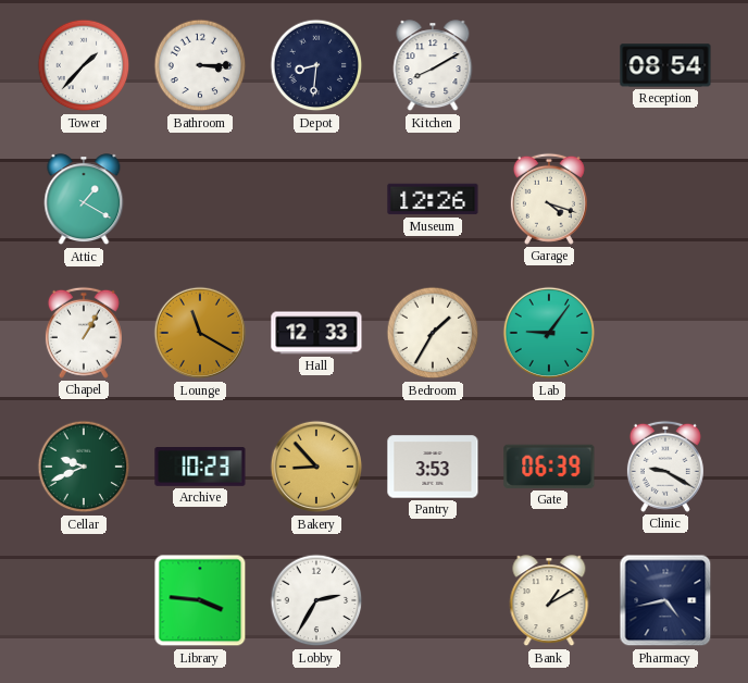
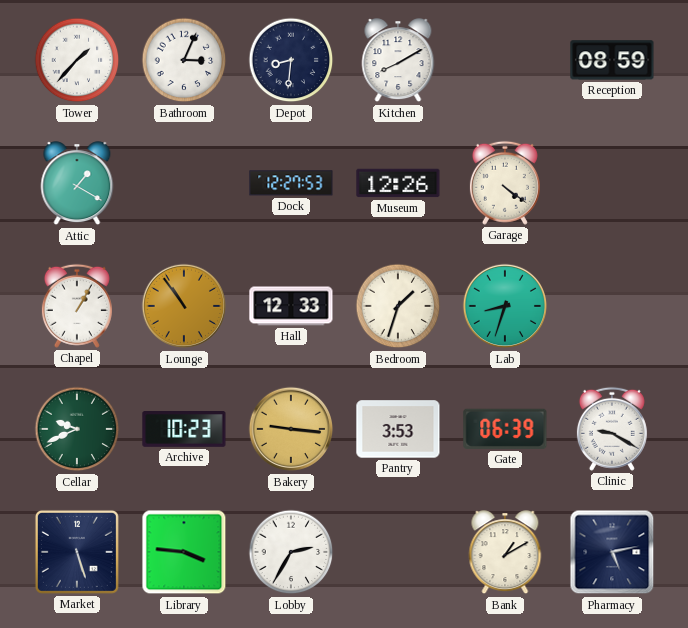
Bathroom: 3:15 -> 3:04 (184, 60)
Reception: 08:54 -> 08:59 (612, 60)
Dock: none -> 12:27 (291, 183)
Garage: 4:18 -> 4:21 (505, 183)
Lounge: 11:20 -> 10:54 (184, 306)
Bedroom: 1:35 -> 1:33 (398, 306)
Lab: 9:06 -> 8:33 (505, 306)
Bakery: 8:53 -> 9:16 (291, 429)
Market: none -> 5:27 (77, 552)
Pharmacy: 4:43 -> 5:13 (612, 552)
